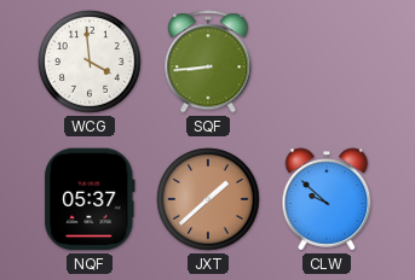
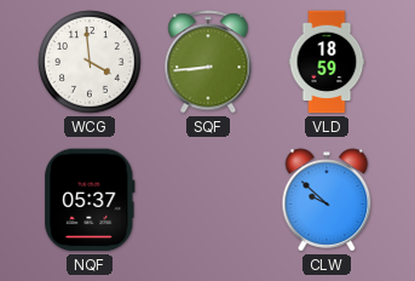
VLD: none -> 18:59 (327, 62)
JXT: 1:38 -> none (208, 199)
